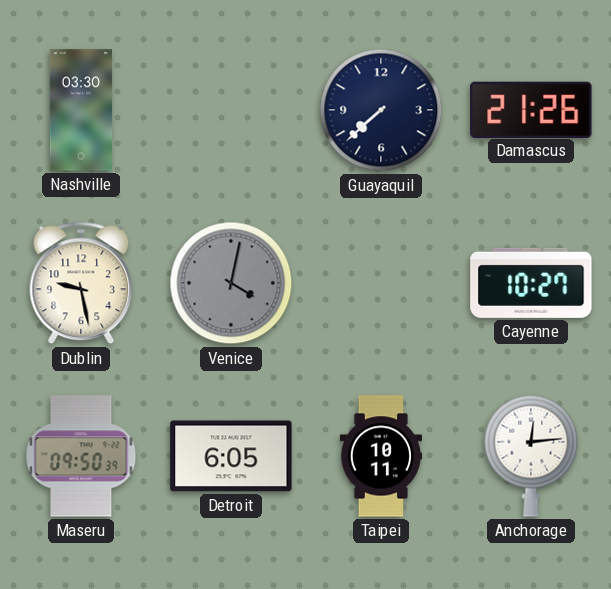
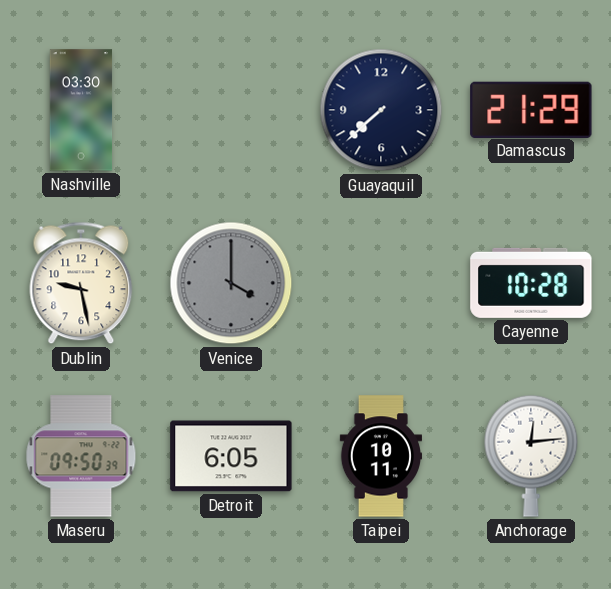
Damascus: 21:26 -> 21:29 (531, 109)
Venice: 4:02 -> 4:00 (231, 283)
Cayenne: 10:27 -> 10:28 (531, 283)
